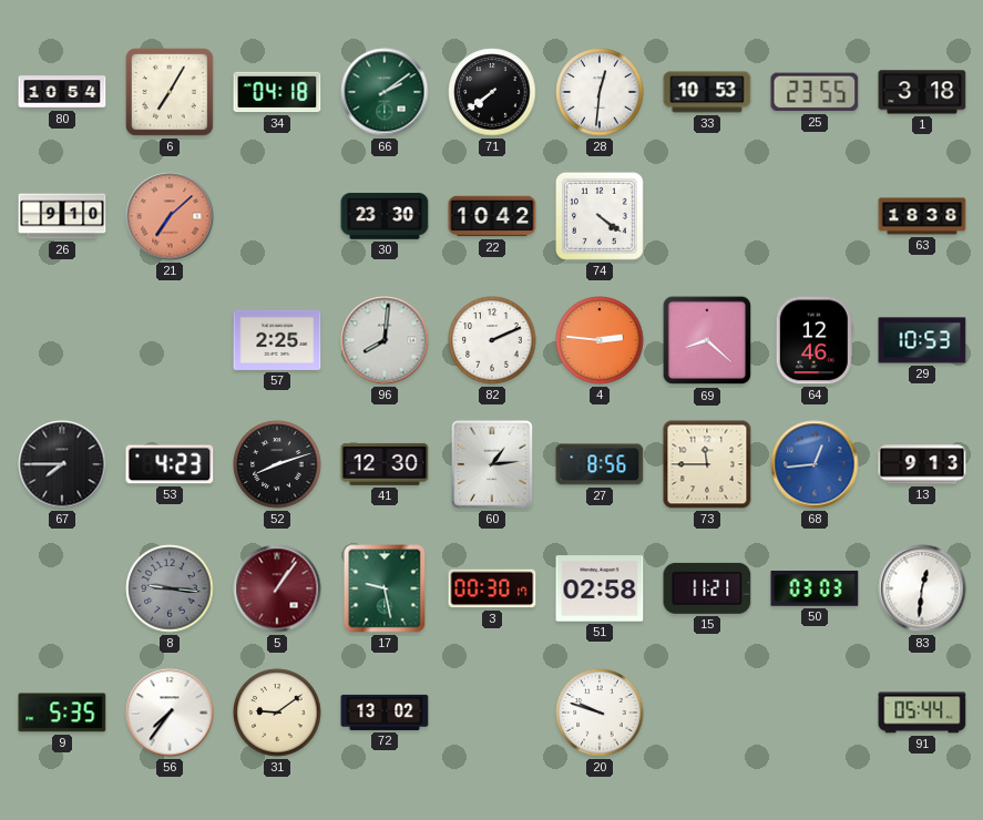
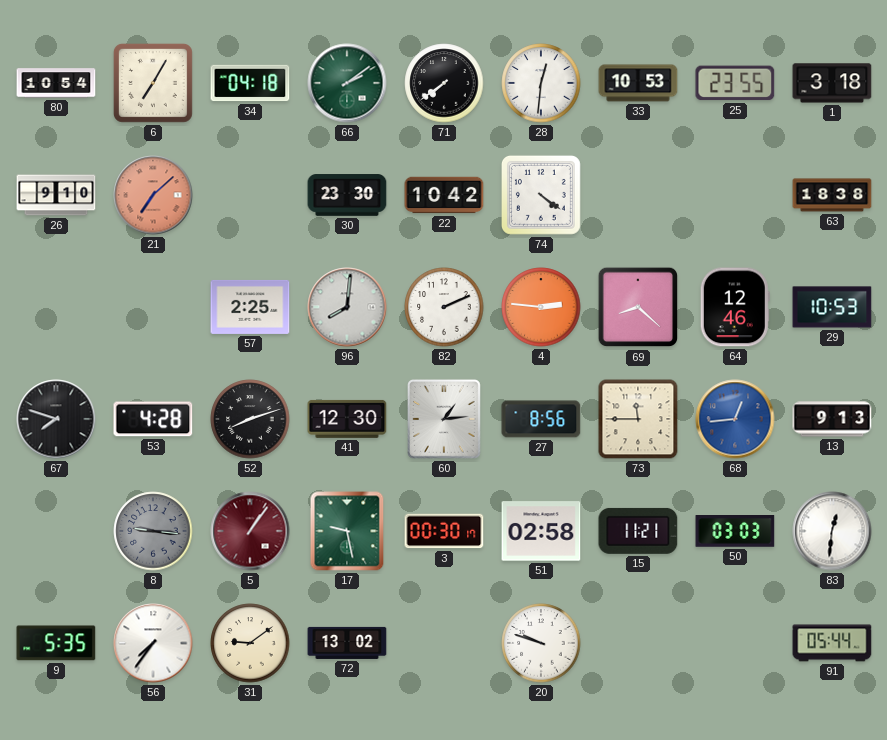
67: 7:45 -> 7:48 (56, 419)
53: 4:23 -> 4:28 (153, 419)
